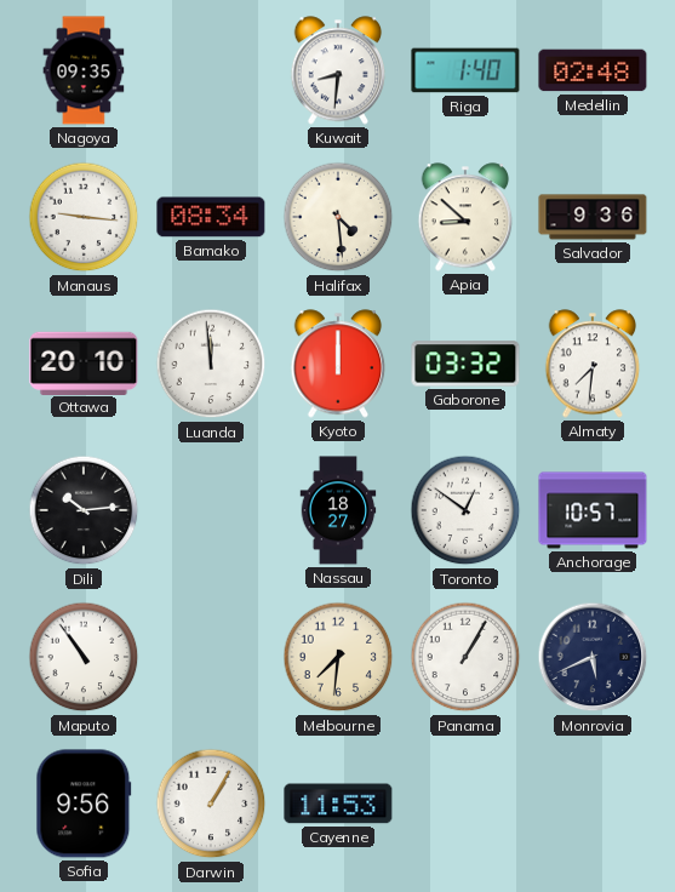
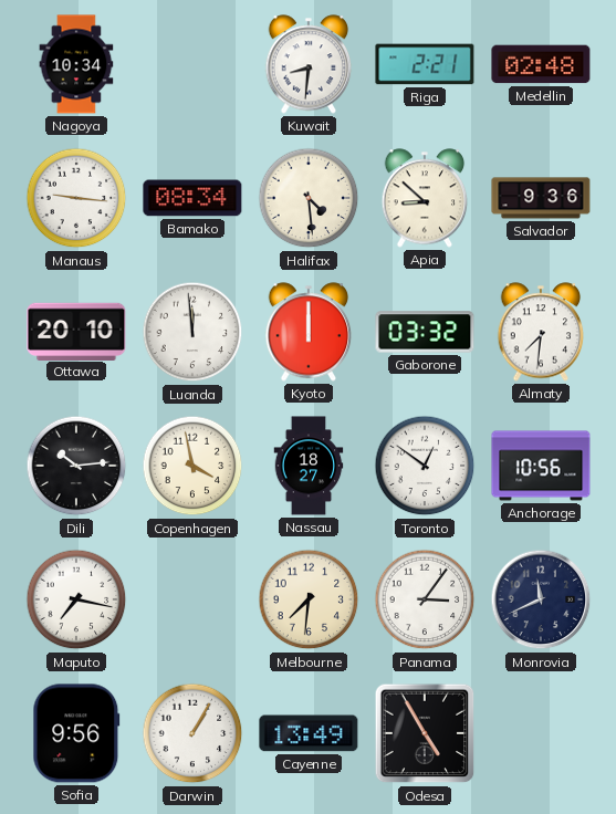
Nagoya: 09:35 -> 10:34 (76, 64)
Riga: 1:40 -> 2:21 (425, 64)
Copenhagen: none -> 3:58 (192, 466)
Anchorage: 10:57 -> 10:56 (541, 466)
Maputo: 10:54 -> 7:17 (76, 599)
Panama: 1:05 -> 3:06 (425, 599)
Monrovia: 5:41 -> 11:41 (541, 599)
Cayenne: 11:53 -> 13:49 (309, 733)
Odesa: none -> 4:55 (425, 733)
